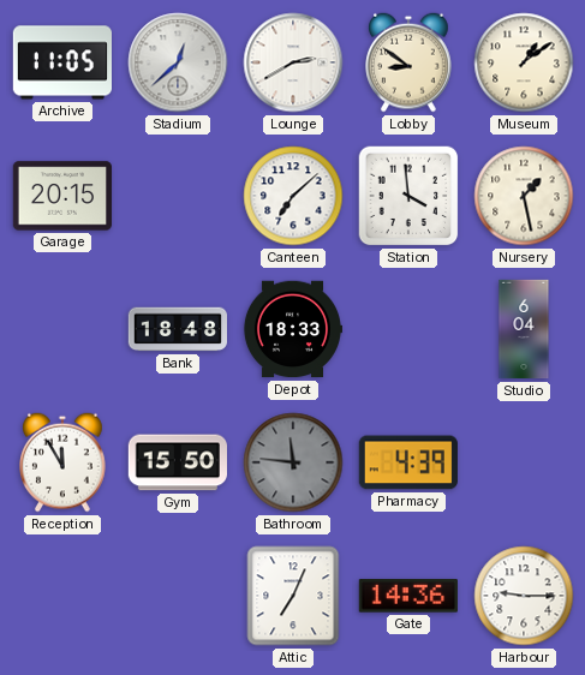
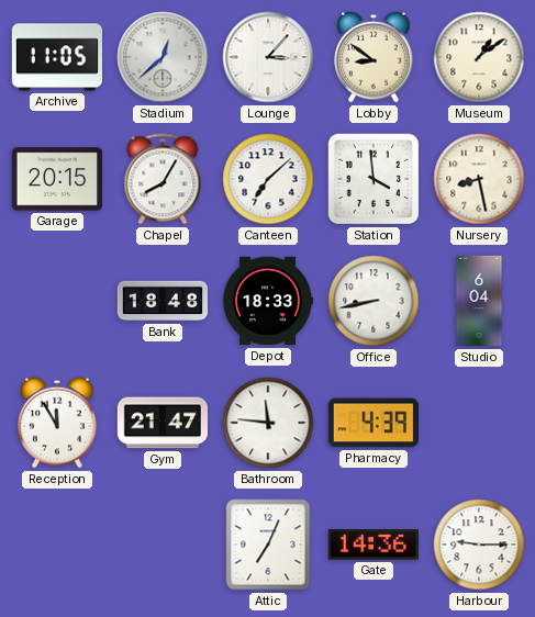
Lounge: 2:40 -> 3:07 (268, 57)
Chapel: none -> 8:05 (163, 179)
Nursery: 1:28 -> 8:28 (479, 179)
Office: none -> 8:43 (374, 301)
Gym: 15:50 -> 21:47 (161, 423)
Bathroom dial: grey -> white (268, 423)
